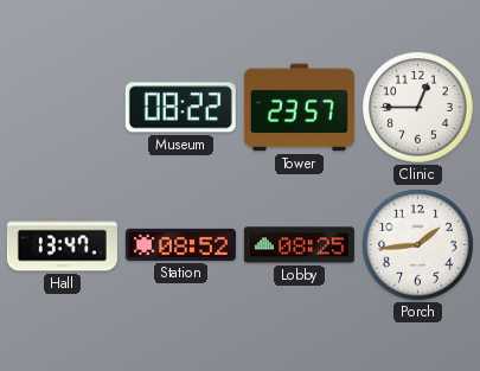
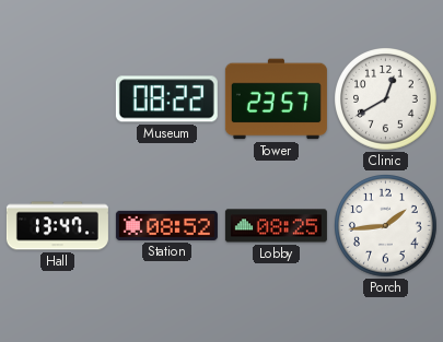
Clinic: 12:45 -> 12:40 (386, 99)
